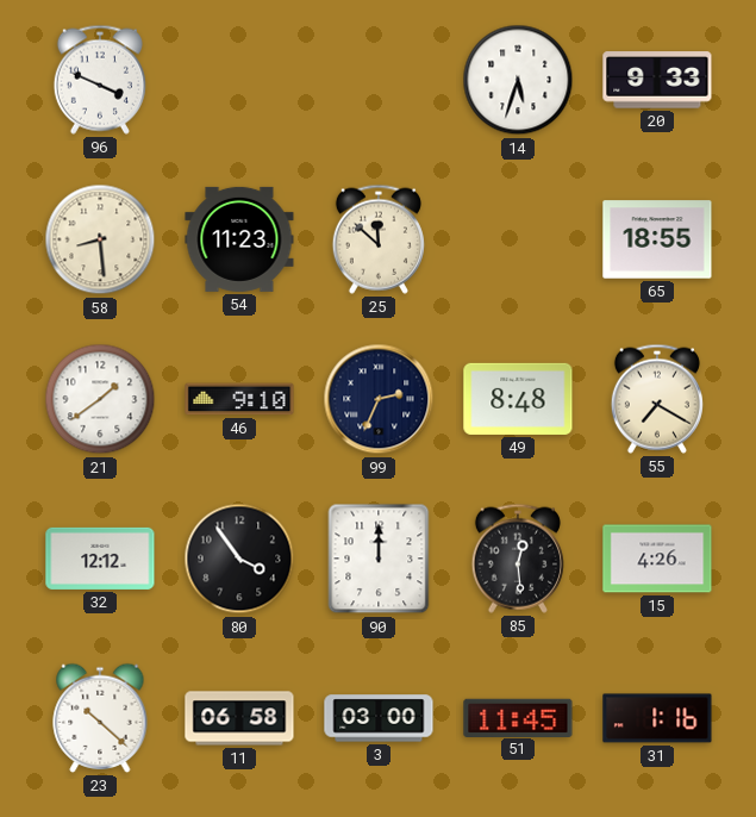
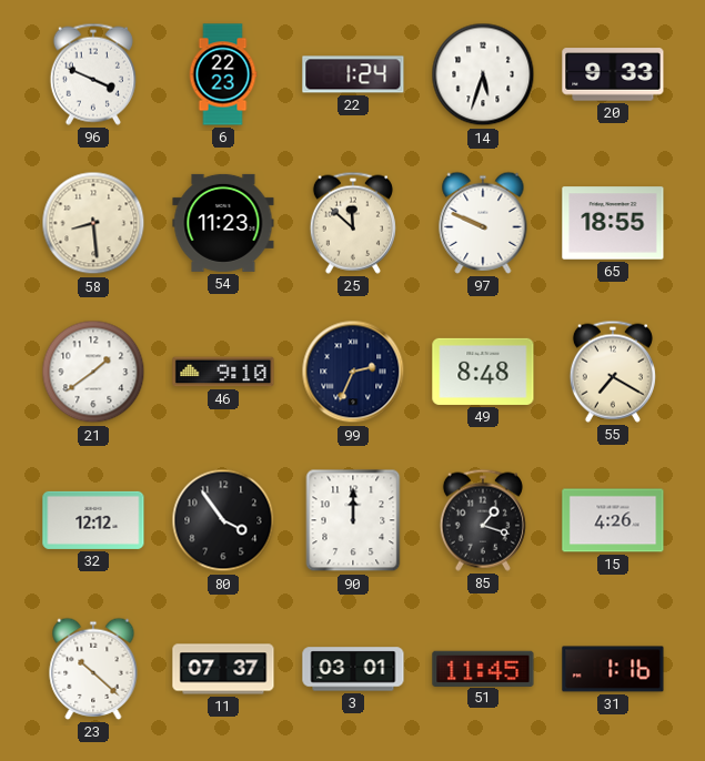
6: none -> 22:23 (223, 74)
22: none -> 1:24 (353, 74)
97: none -> 9:49 (483, 223)
85: 12:29 -> 1:18 (483, 520)
11: 06:58 -> 07:37 (223, 669)
3: 03:00 -> 03:01 (353, 669)
